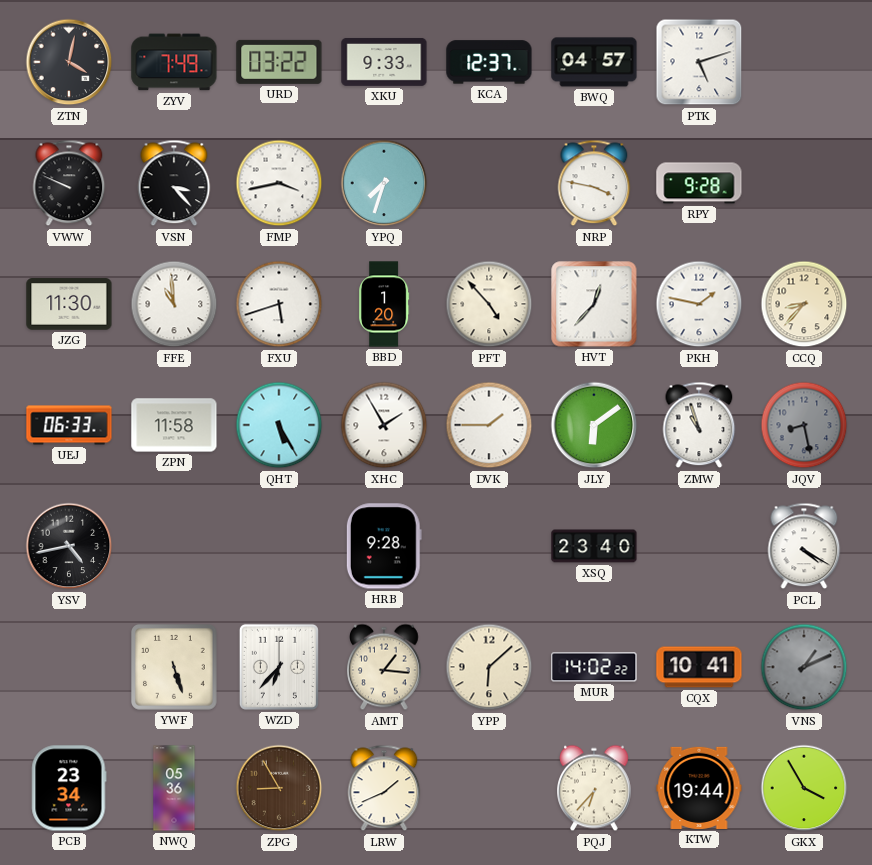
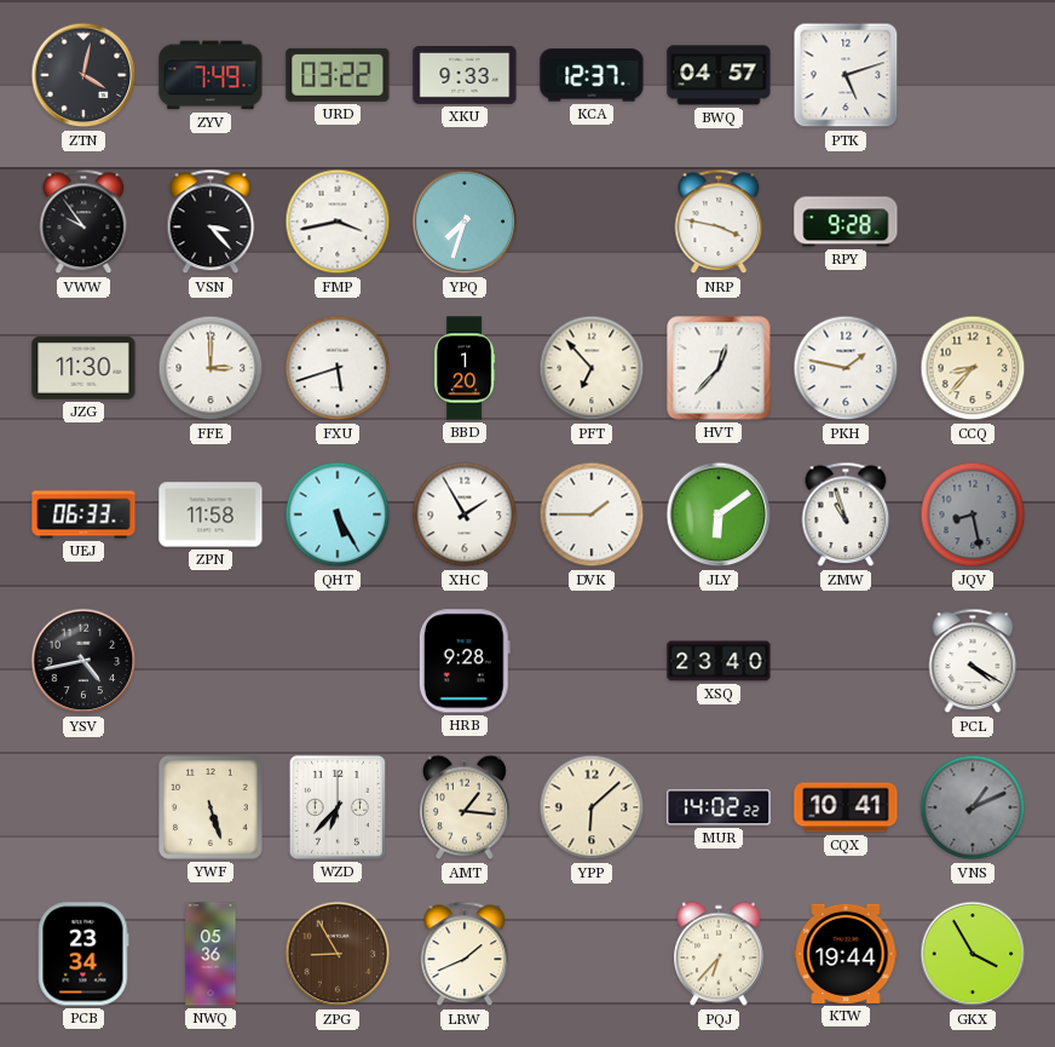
VWW: 9:49 -> 9:54 (83, 222)
FFE: 10:59 -> 3:00 (211, 368)
PFT: 4:53 -> 6:53 (592, 368)
